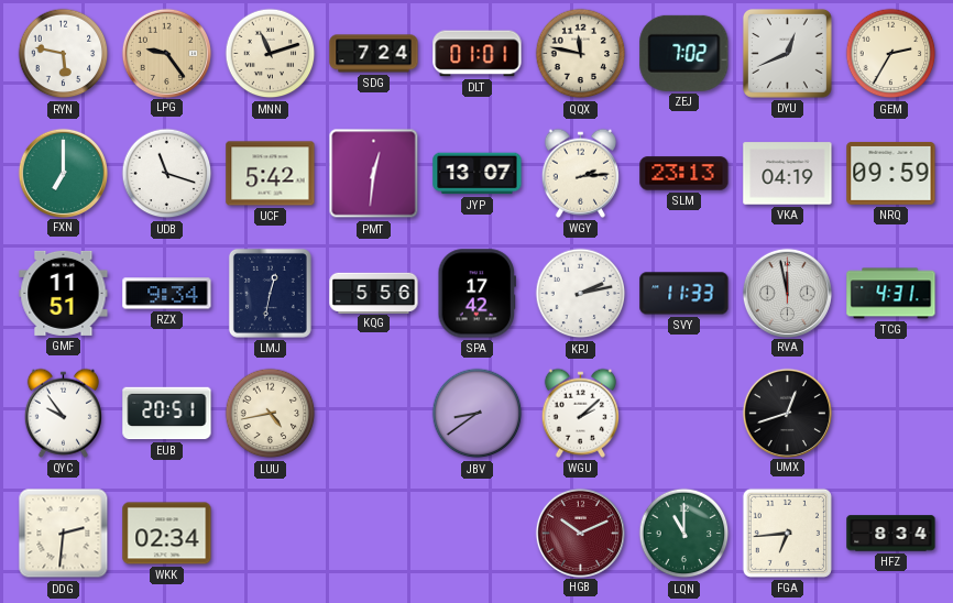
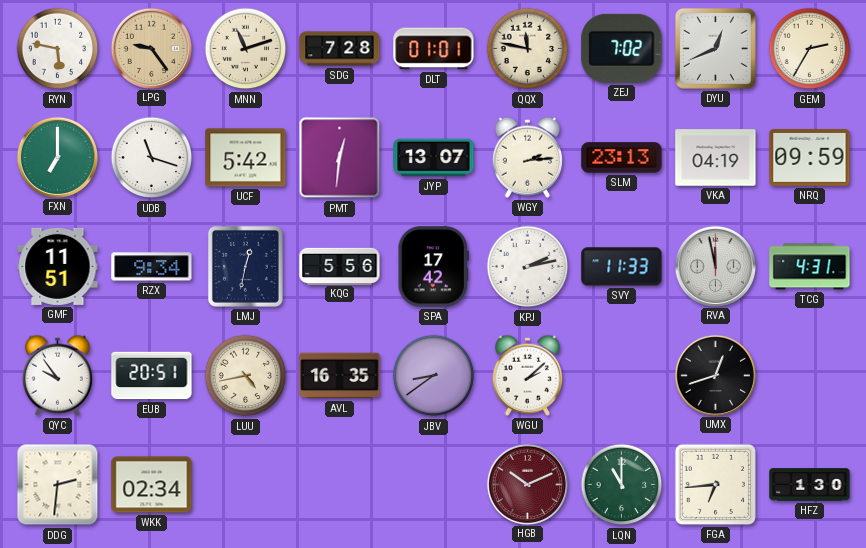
SDG: 7:24 -> 7:28 (340, 49)
AVL: none -> 16:35 (340, 376)
HFZ: 8:34 -> 1:30 (810, 485)
